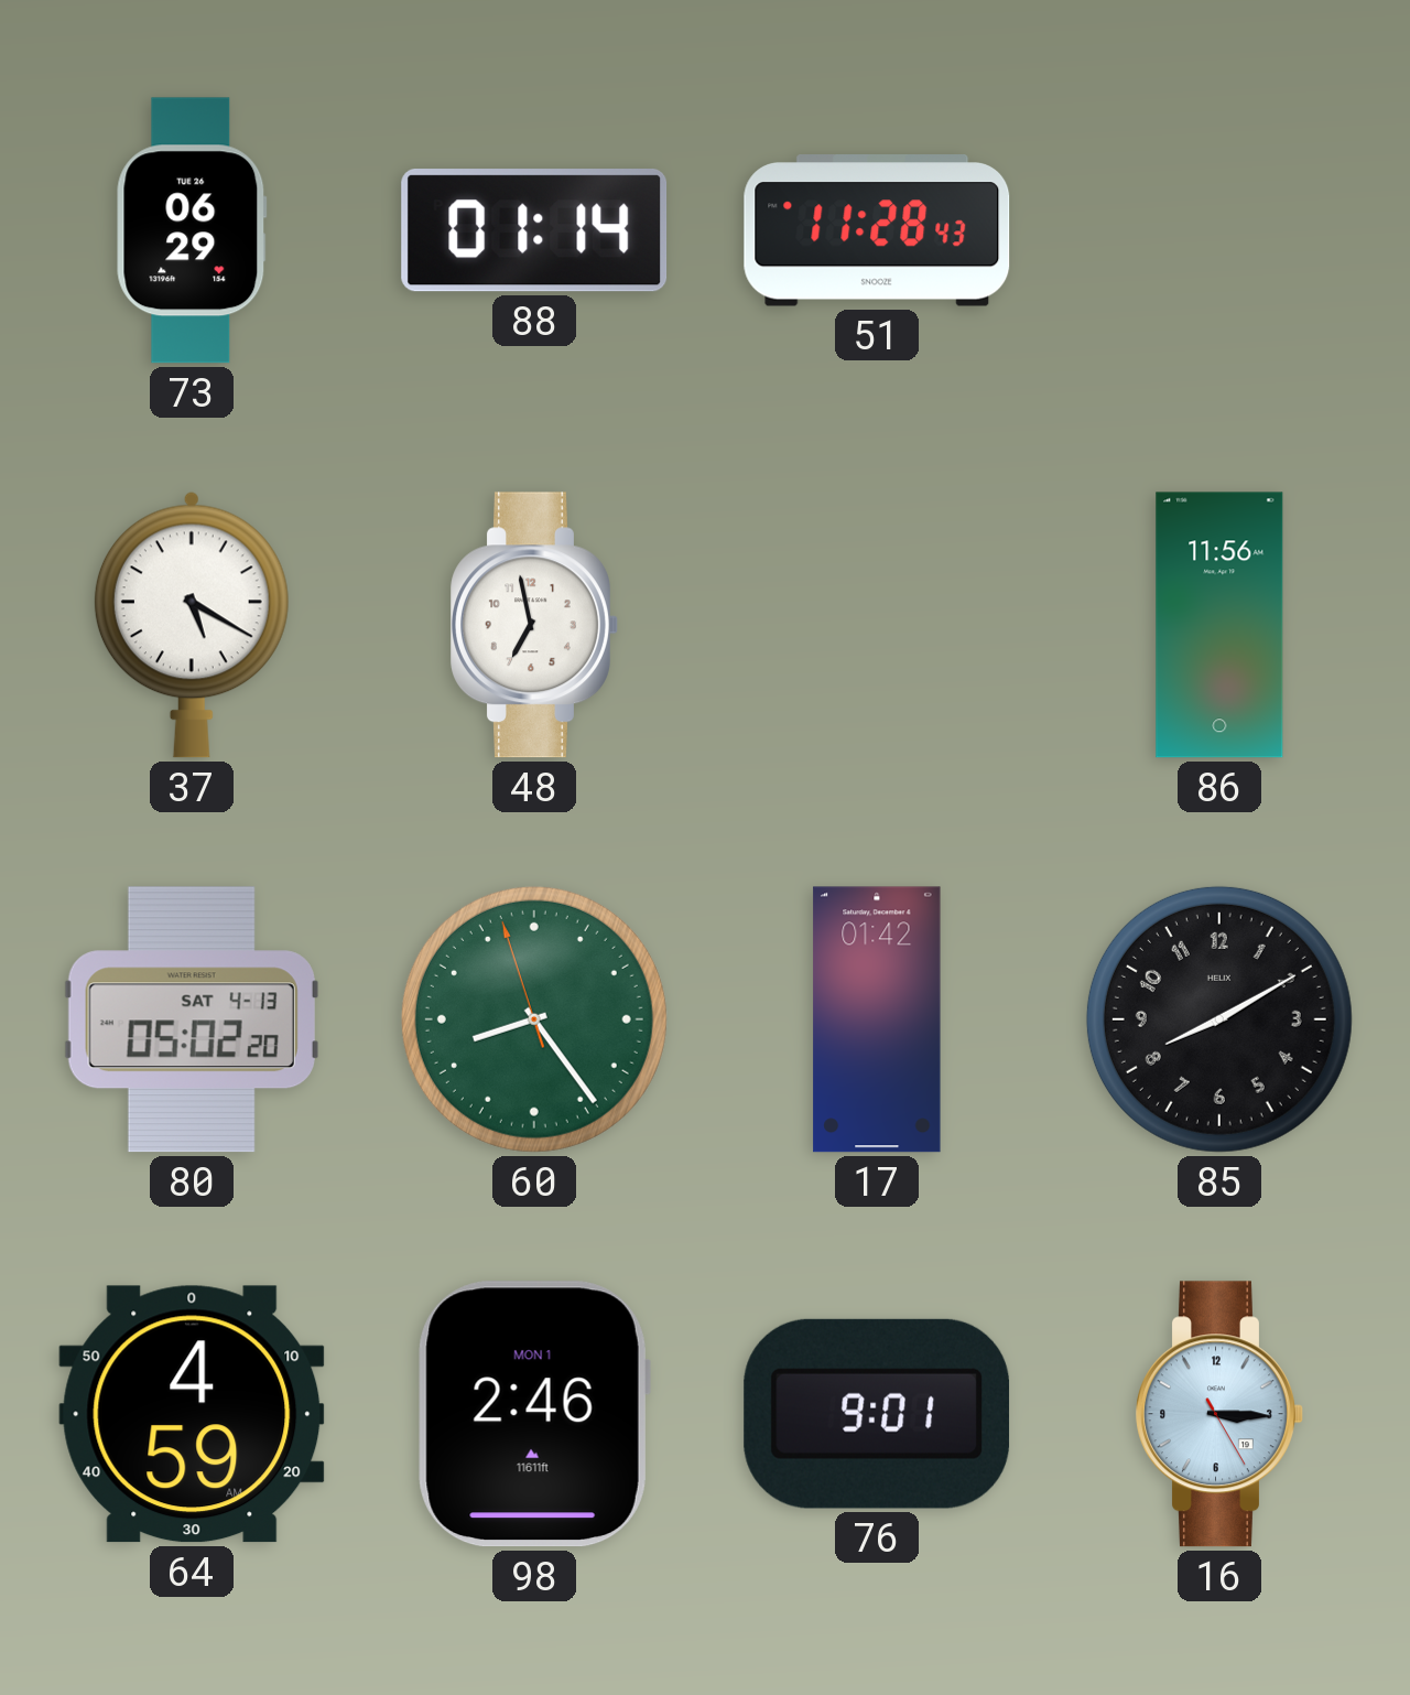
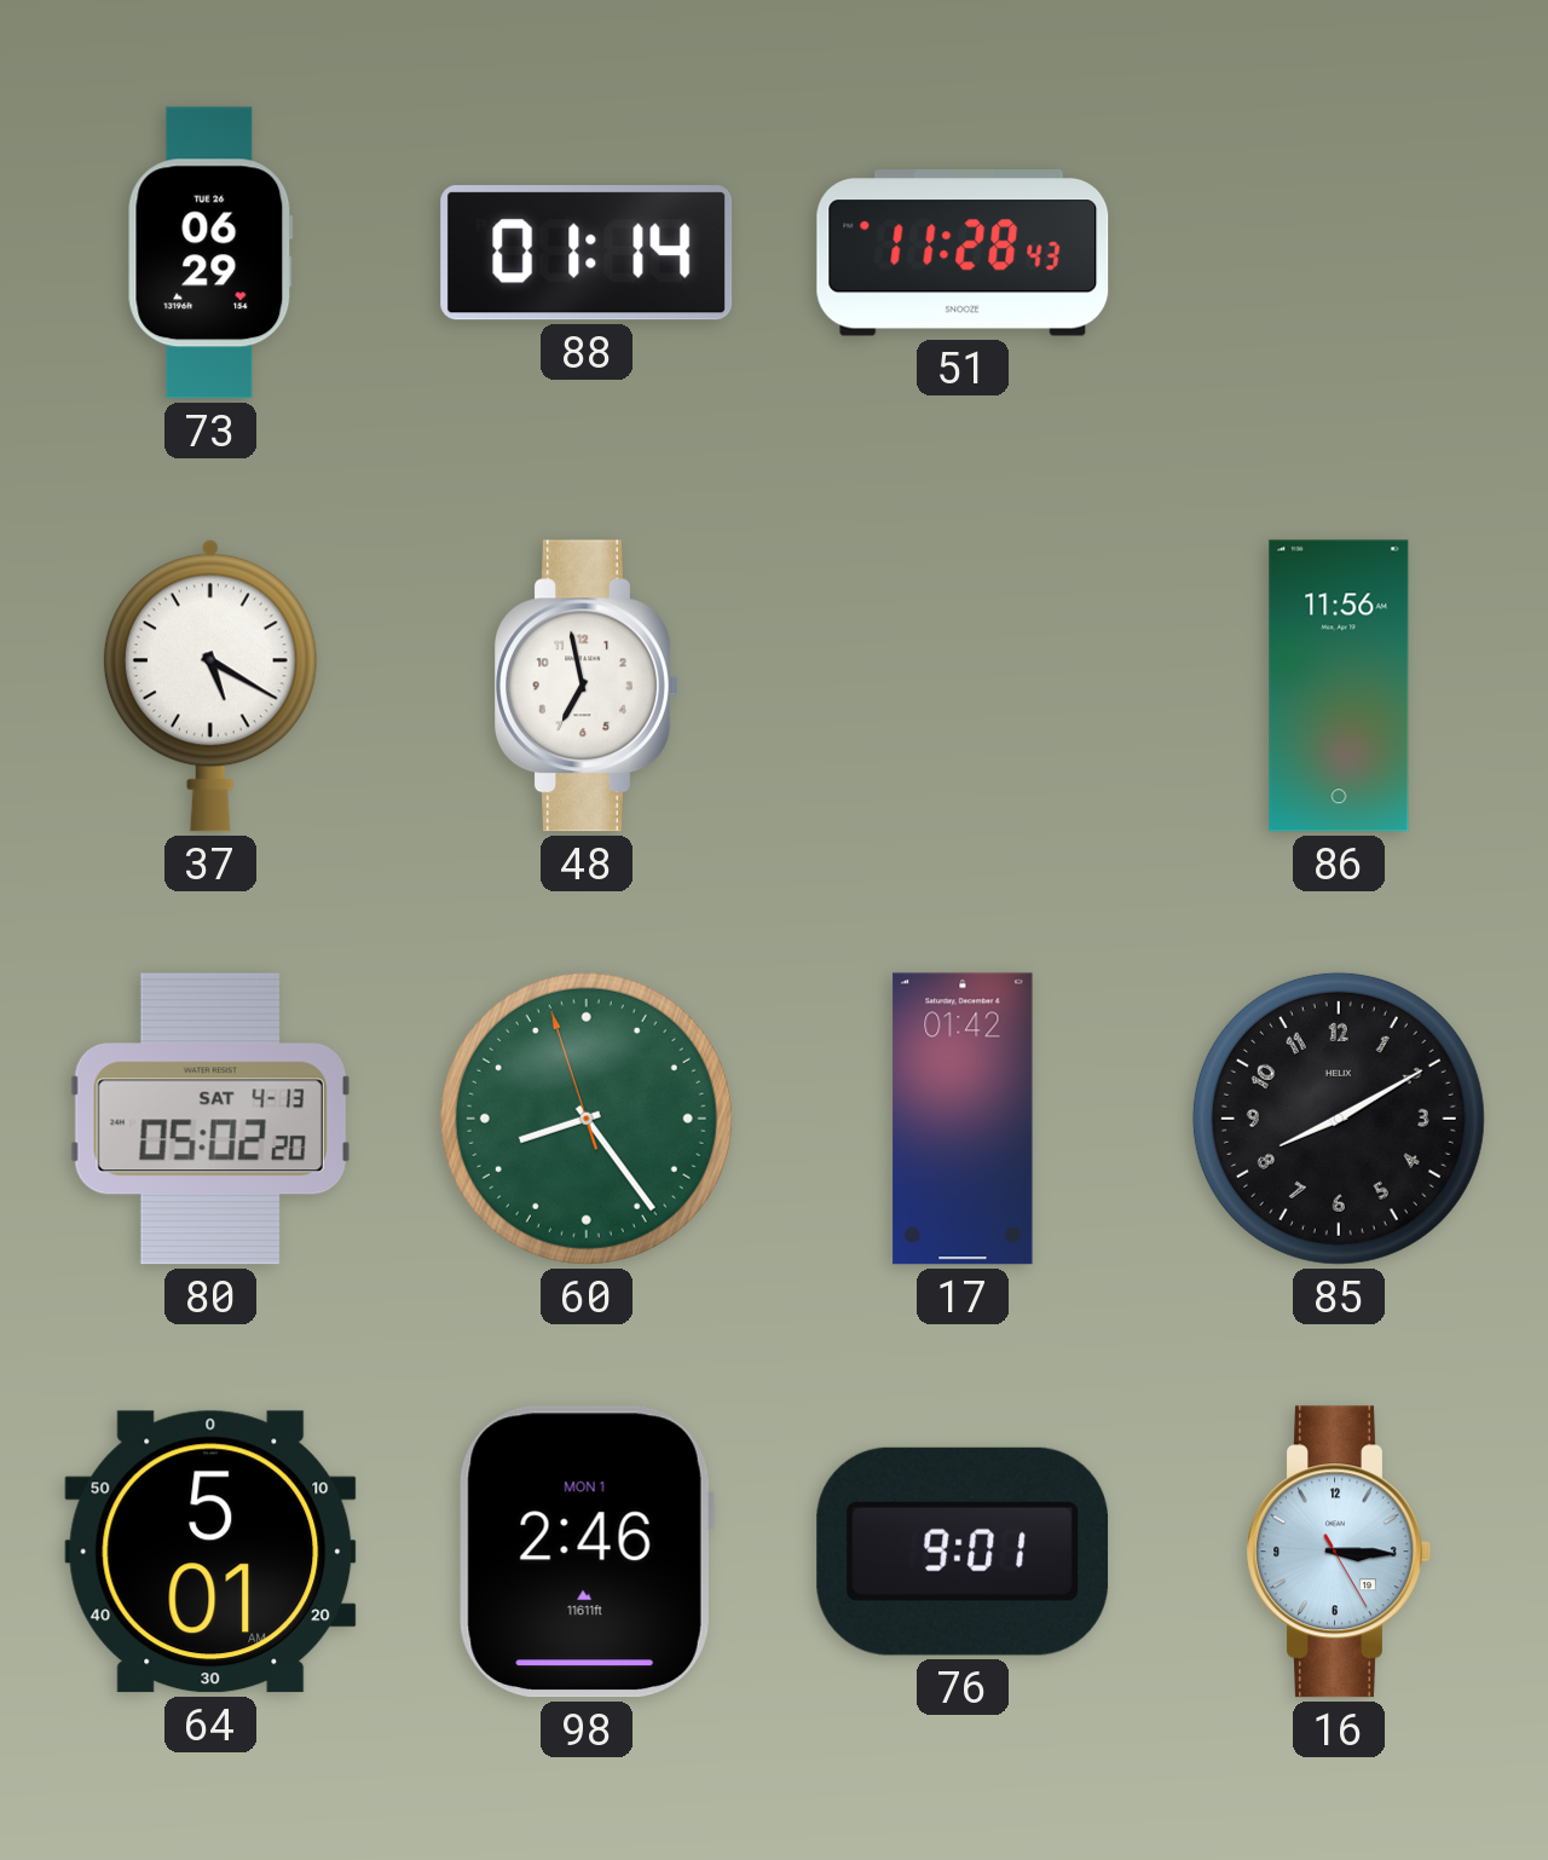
64: 4:59 -> 5:01 (210, 1552)
